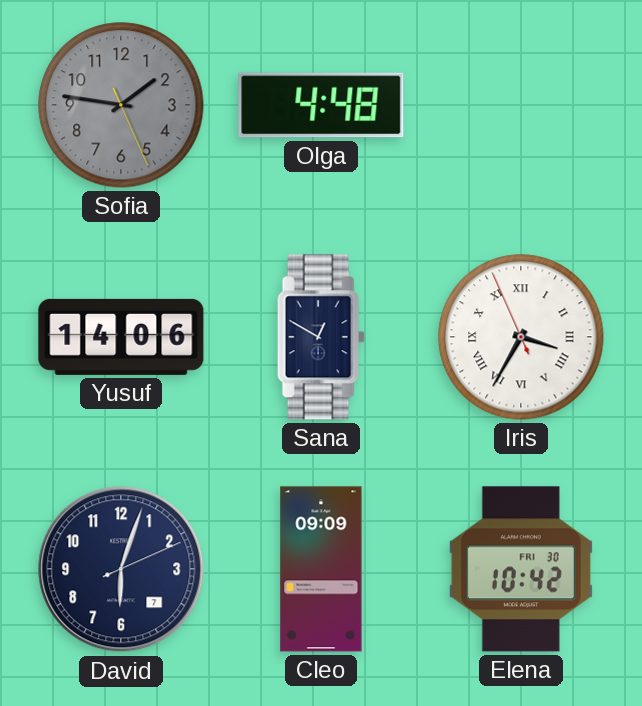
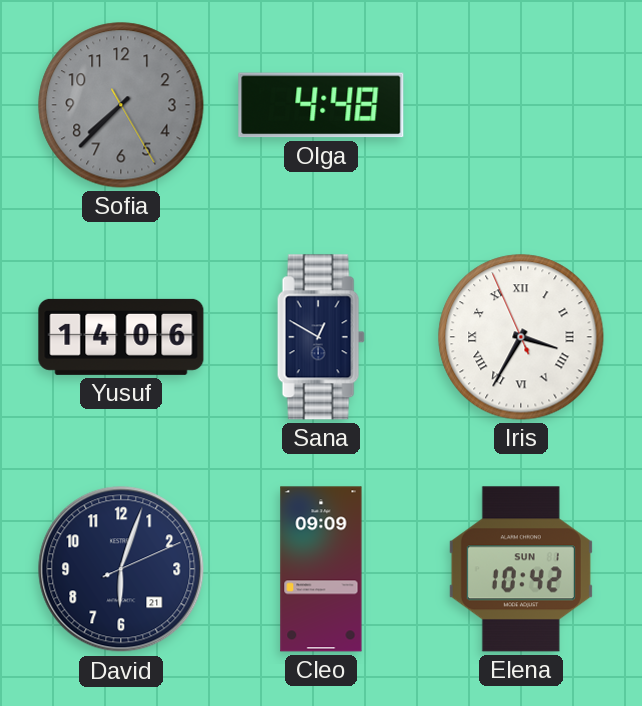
Sofia: 1:46 -> 7:37 (121, 105)
David date: 7 -> 21 (121, 569)
Elena date: FRI 30 -> SUN 1 (521, 569)
